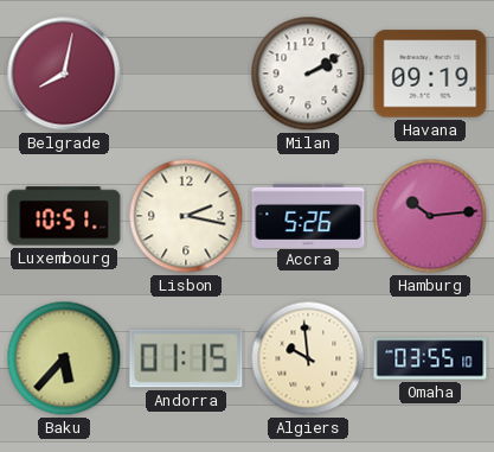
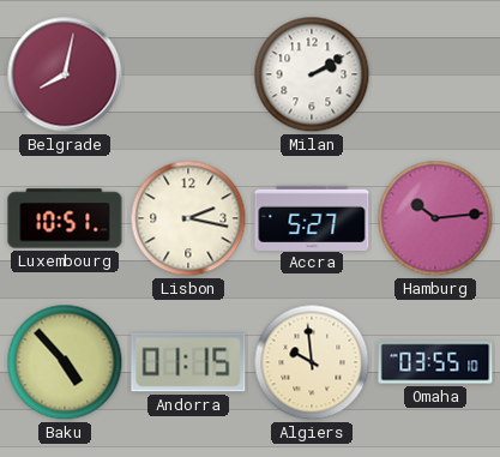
Havana: 09:19 -> none (430, 74)
Accra: 5:26 -> 5:27 (312, 217)
Baku: 5:37 -> 4:53 (65, 362)
